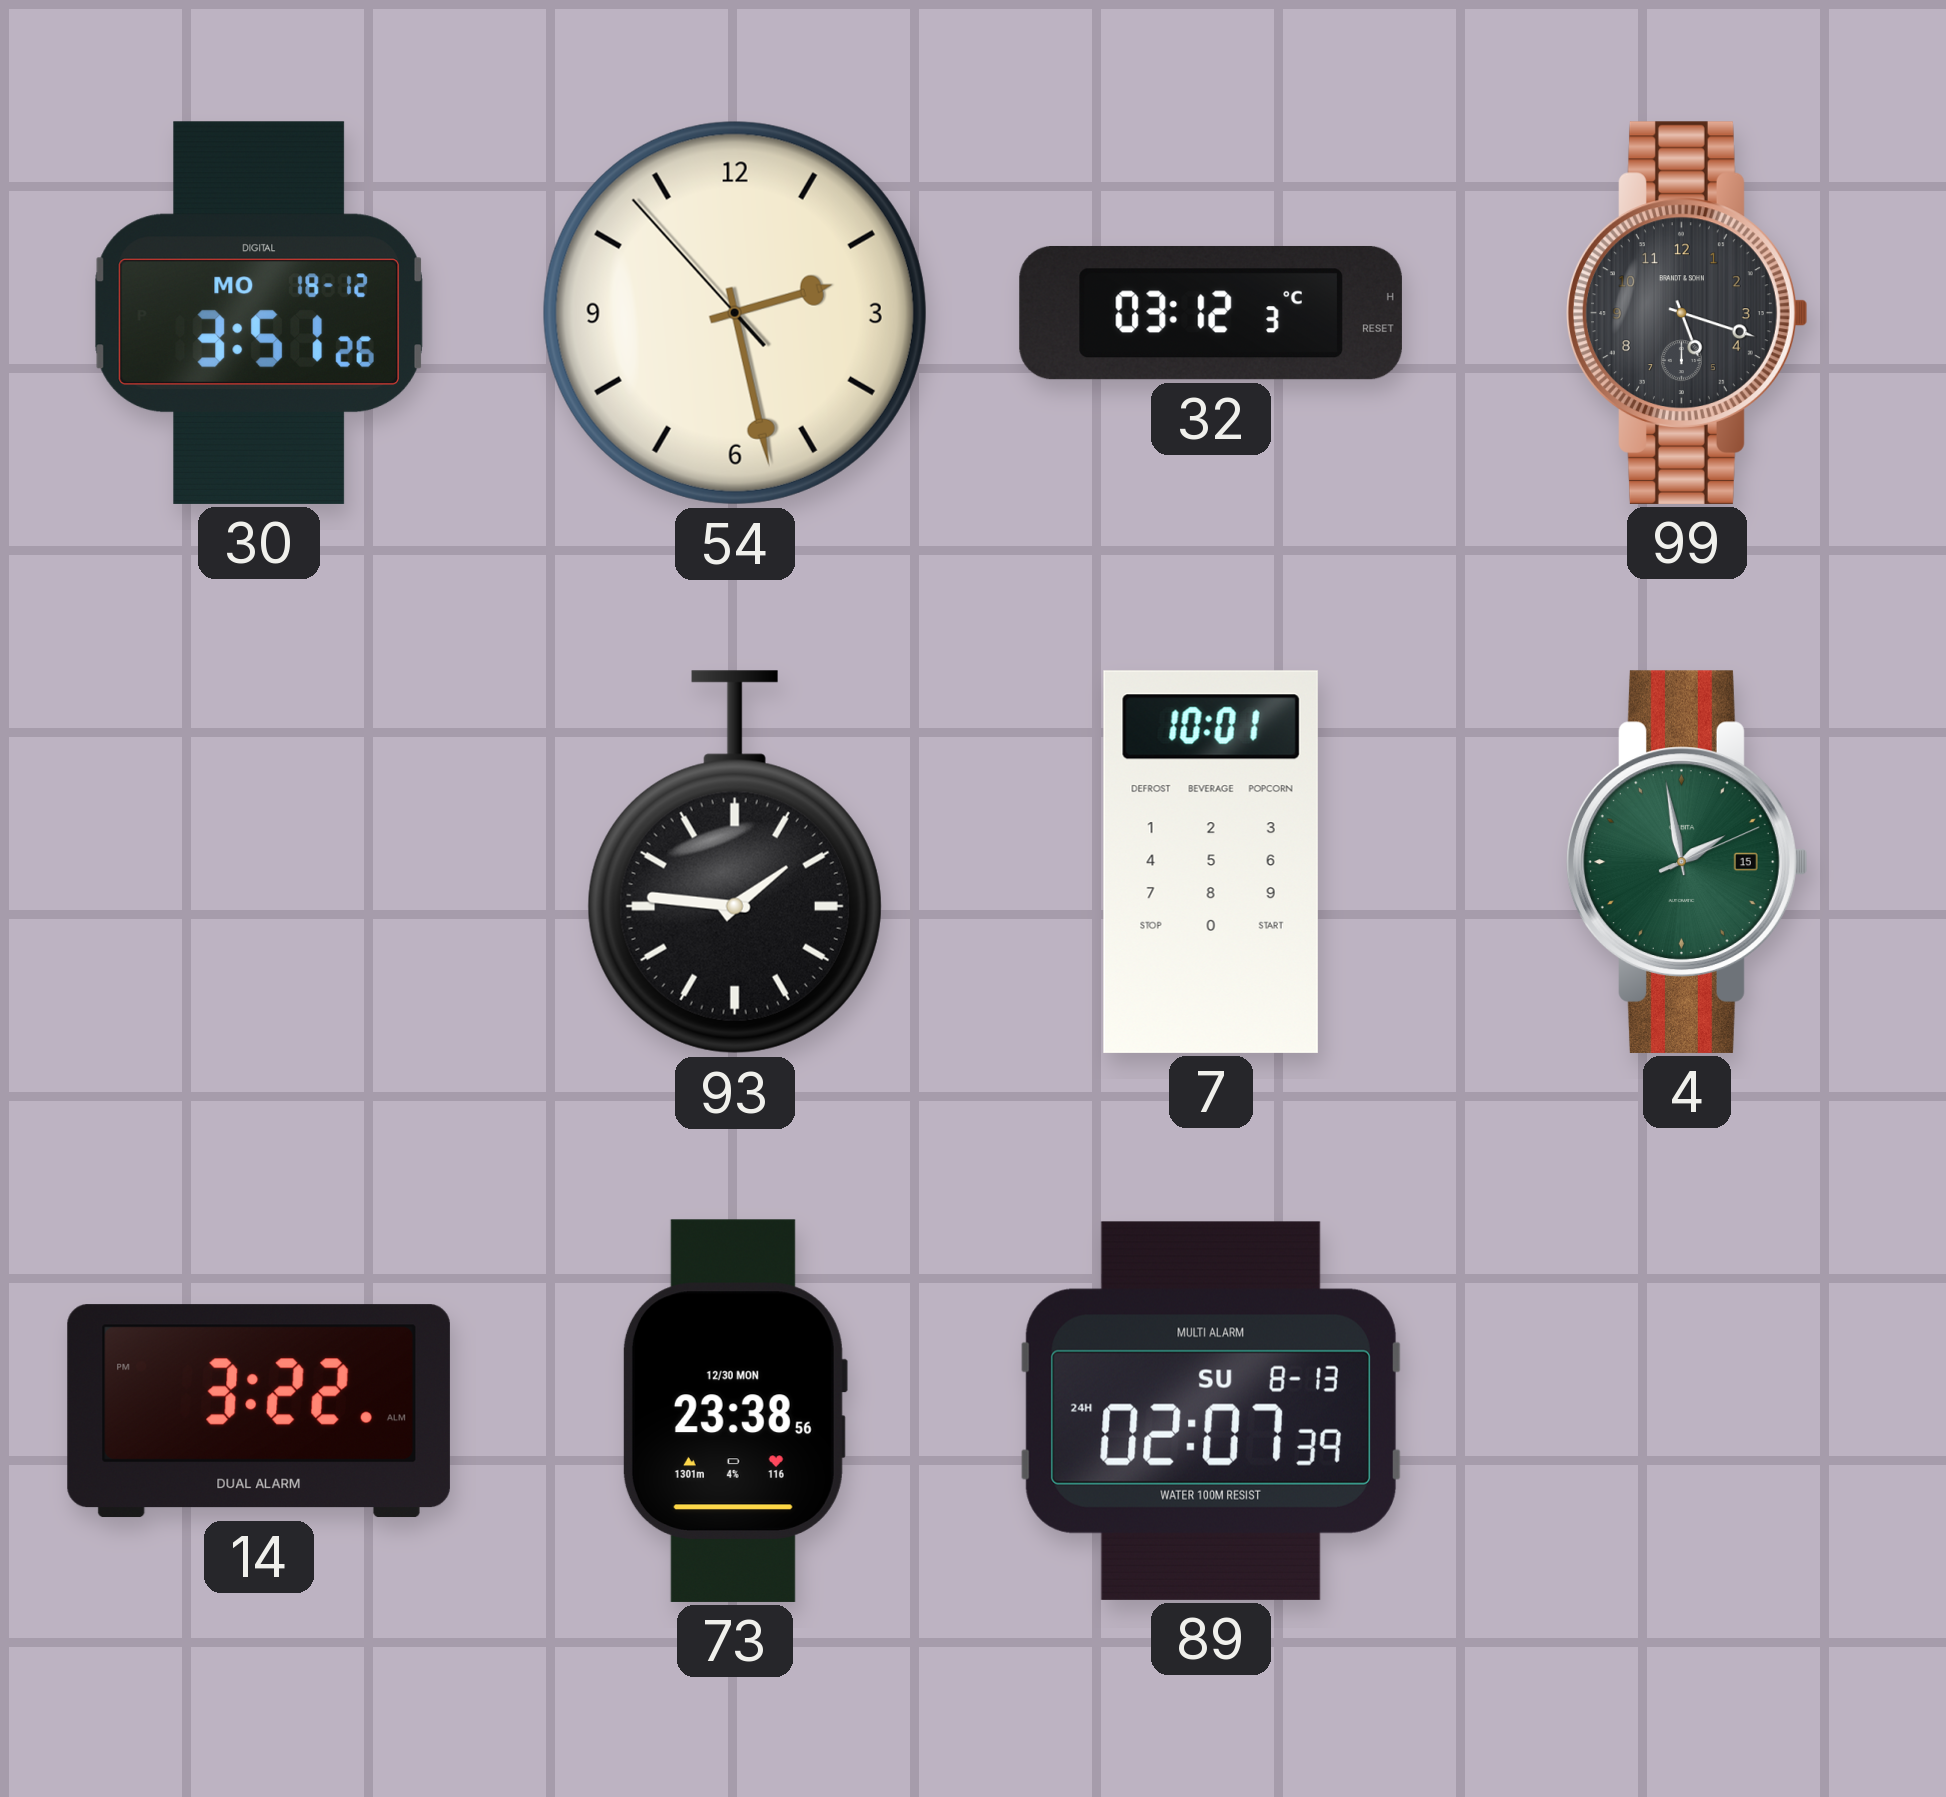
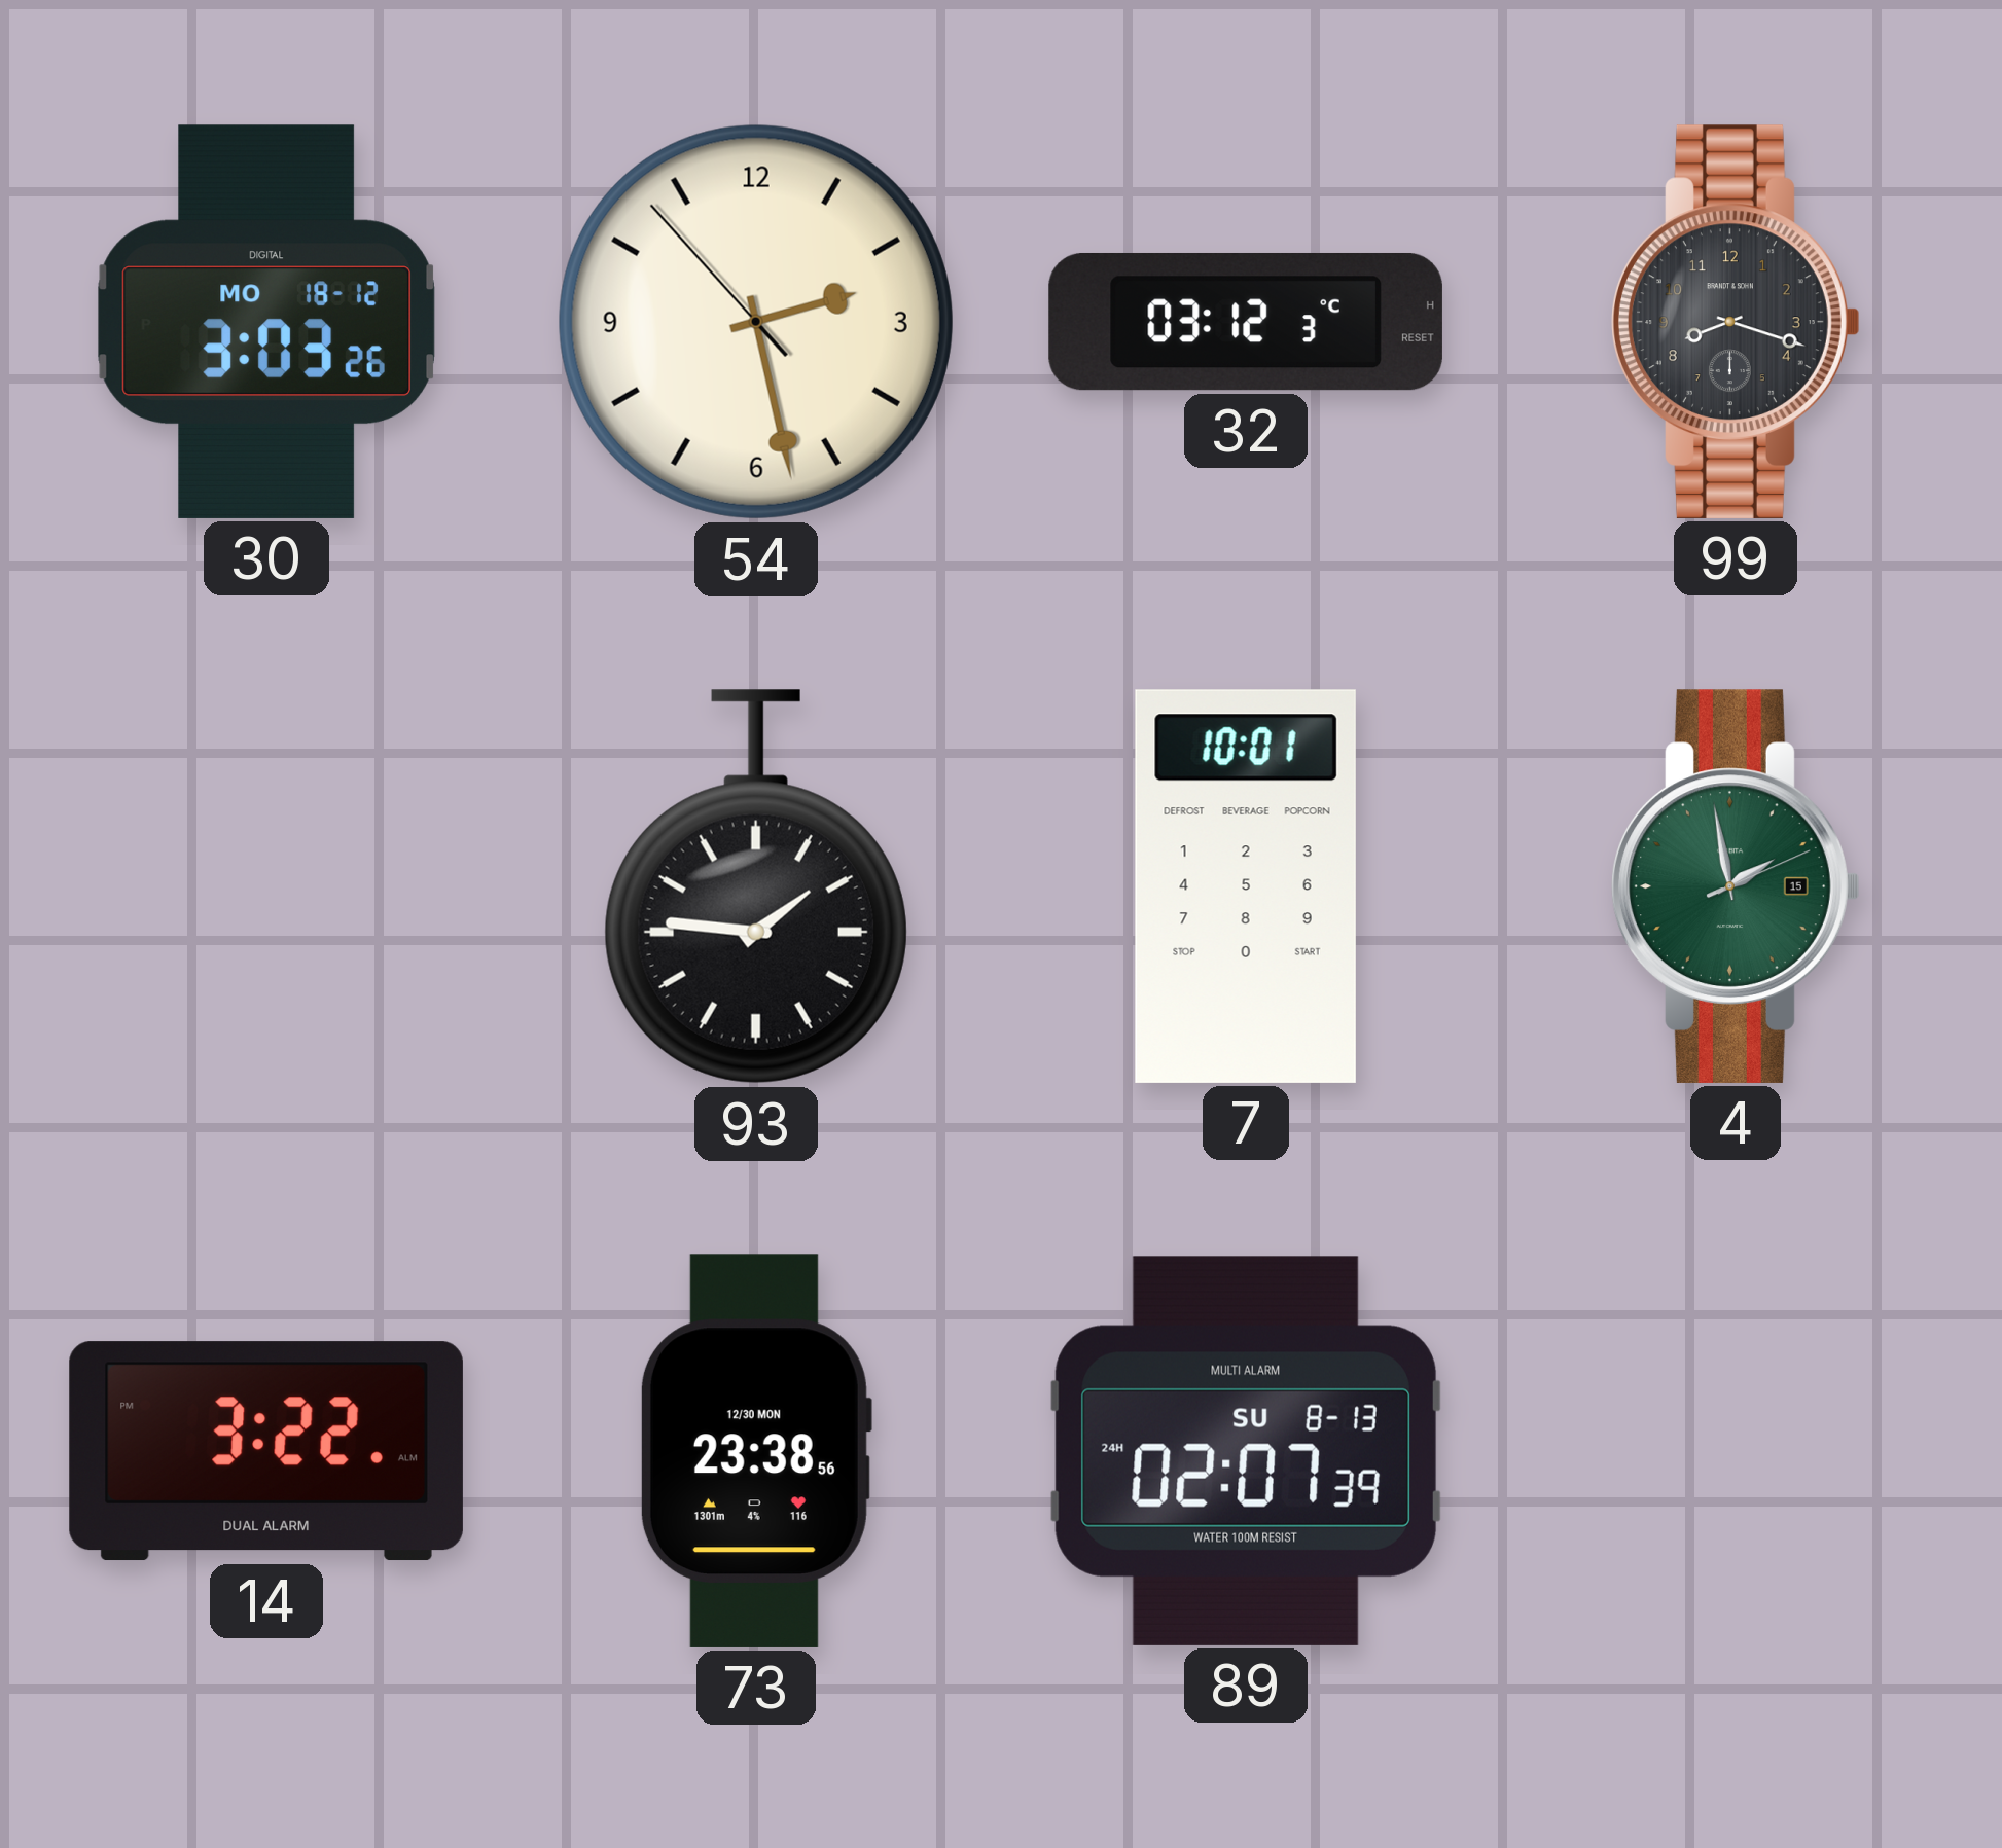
30: 3:51 -> 3:03 (266, 322)
99: 5:18 -> 8:18 (1736, 322)
